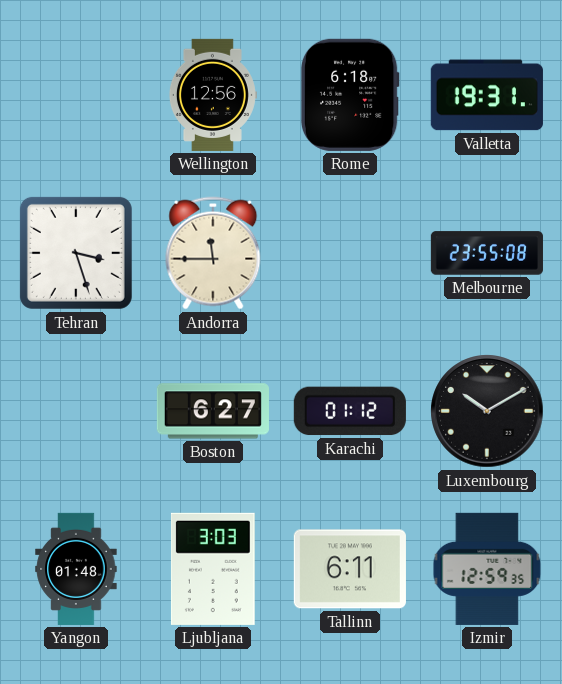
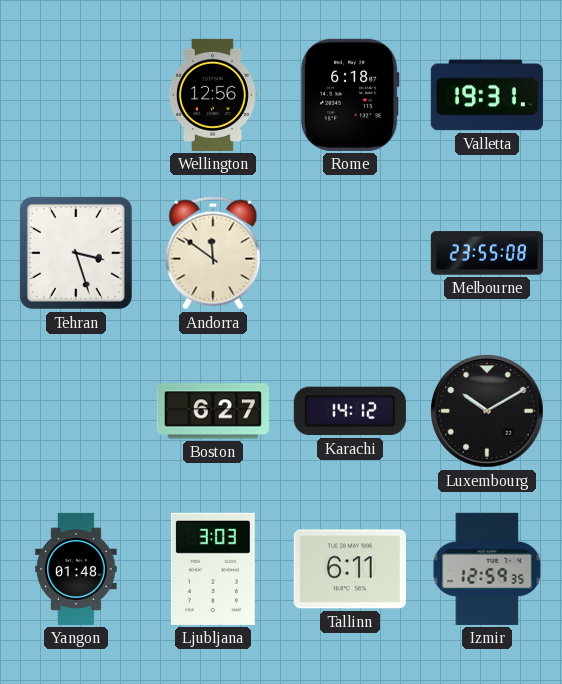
Andorra: 11:45 -> 11:51 (213, 253)
Karachi: 01:12 -> 14:12 (350, 411)
